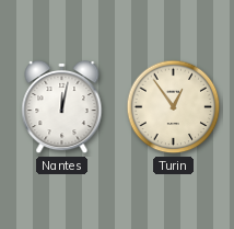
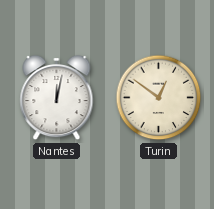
Turin: 12:54 -> 12:51 (159, 98)
